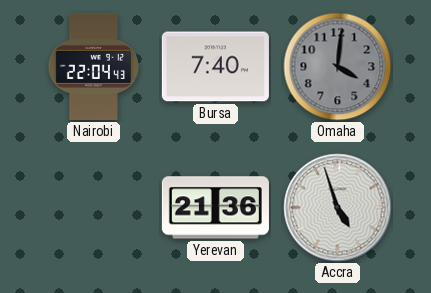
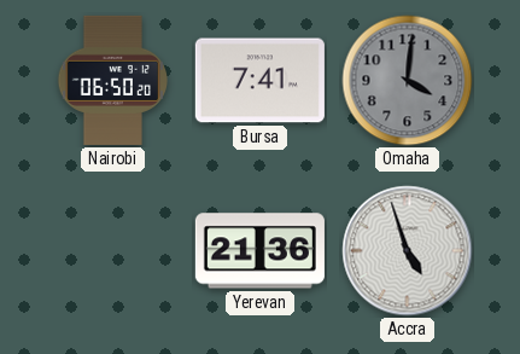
Nairobi: 22:04 -> 06:50 (113, 80)
Bursa: 7:40 -> 7:41 (259, 81)
